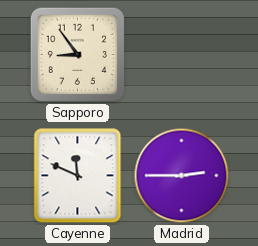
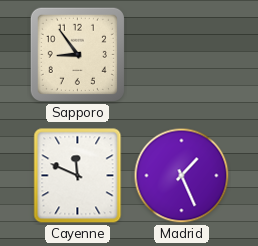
Madrid: 2:45 -> 1:26 (182, 176)
